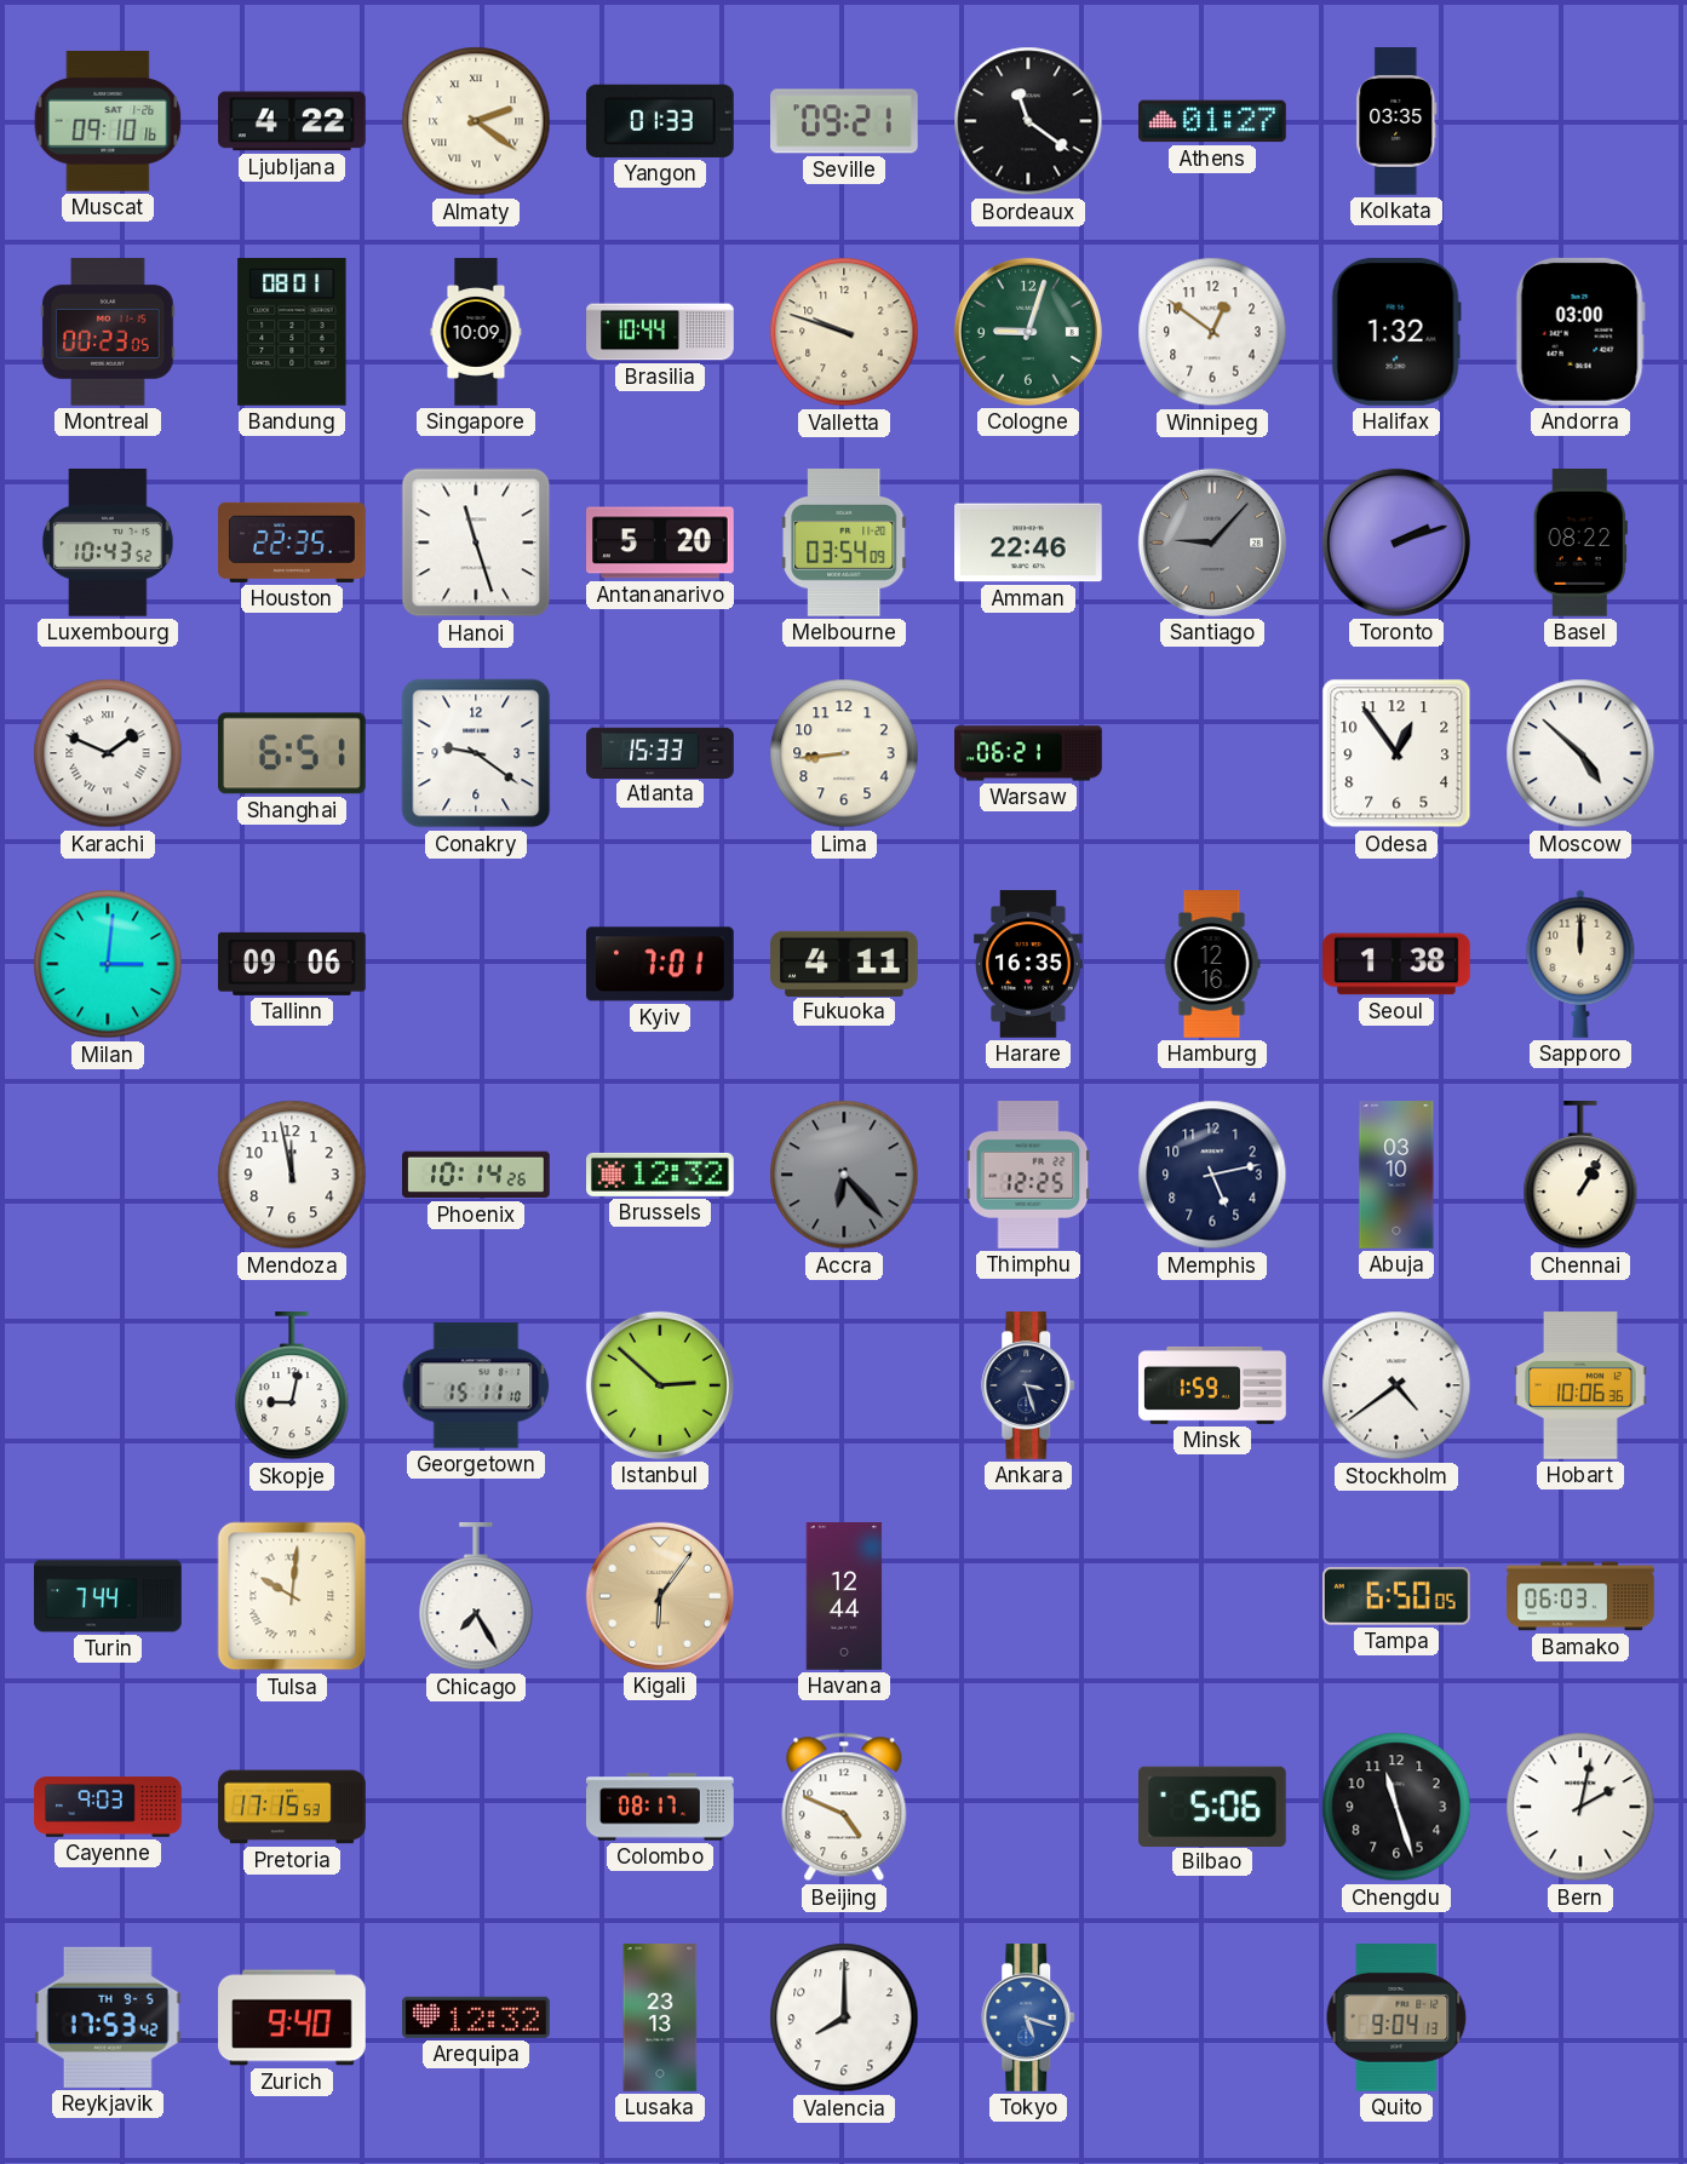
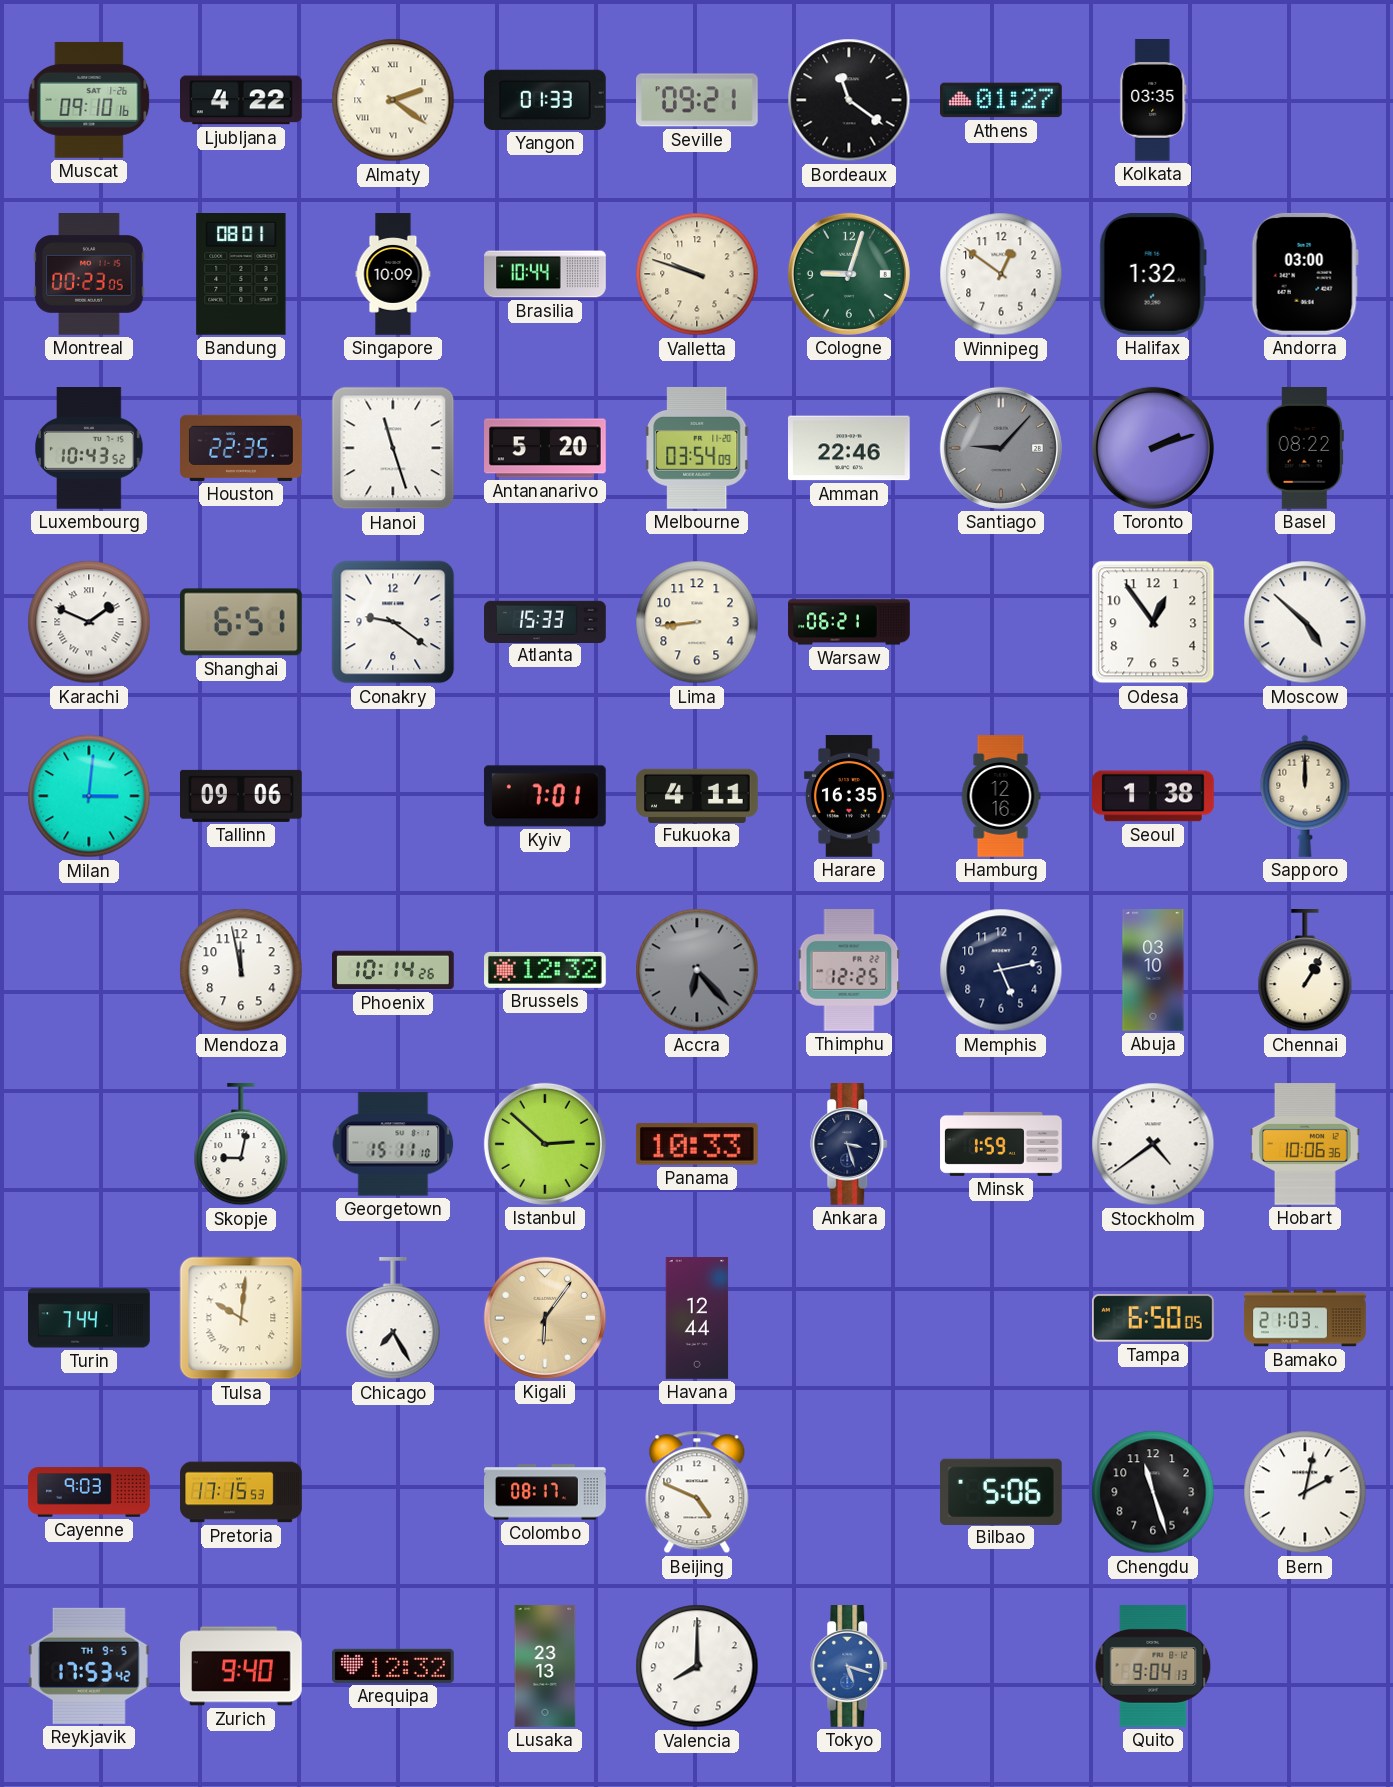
Panama: none -> 10:33 (697, 1144)
Bamako: 06:03 -> 21:03 (1305, 1318)
